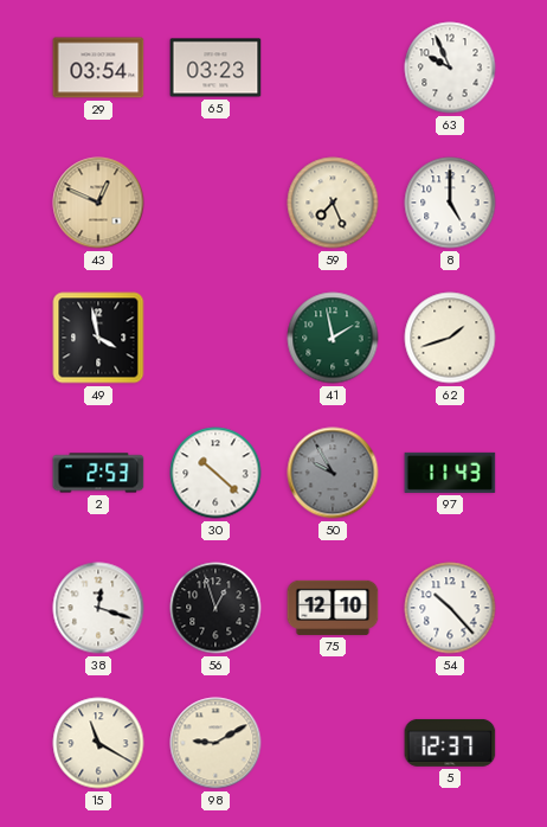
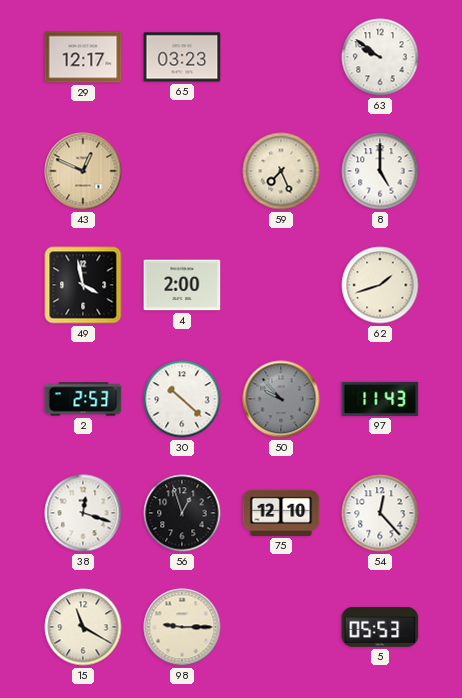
29: 03:54 -> 12:17 (83, 57)
63: 9:56 -> 9:51 (380, 57)
4: none -> 2:00 (182, 285)
41: 1:58 -> none (333, 338)
50: 9:55 -> 9:53 (281, 399)
54: 10:23 -> 12:23 (380, 513)
98: 9:10 -> 9:15 (182, 627)
5: 12:37 -> 05:53 (380, 627)
